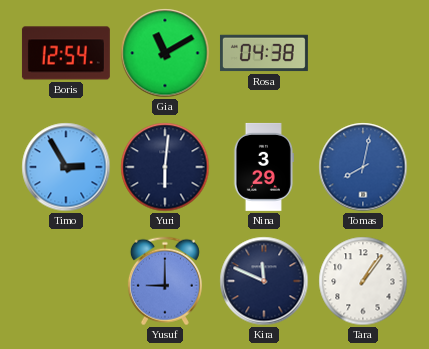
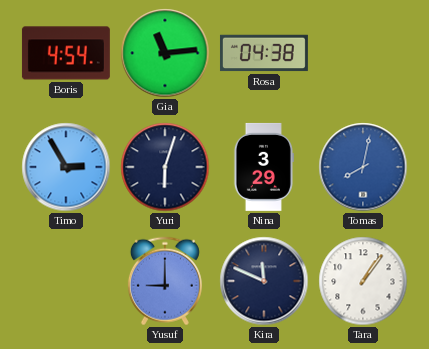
Boris: 12:54 -> 4:54 (66, 53)
Gia: 11:10 -> 11:14 (165, 53)
Yuri: 6:01 -> 6:03 (165, 167)
